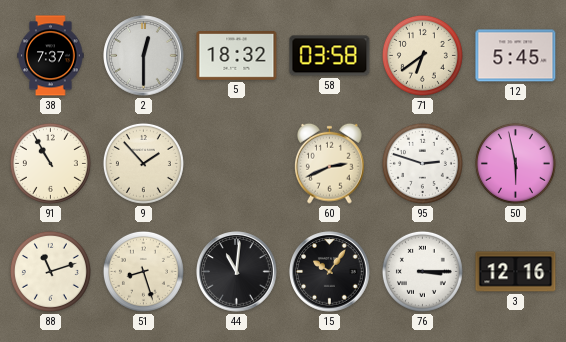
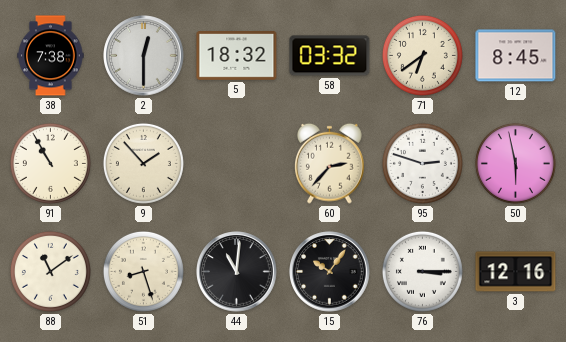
38: 7:37 -> 7:38 (51, 56)
58: 03:58 -> 03:32 (330, 56)
12: 5:45 -> 8:45 (516, 56)
60: 2:41 -> 2:37 (330, 163)
88: 11:12 -> 11:09 (50, 271)
